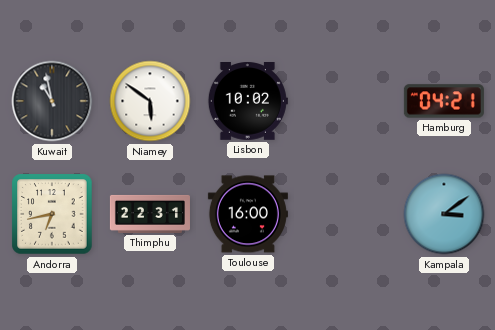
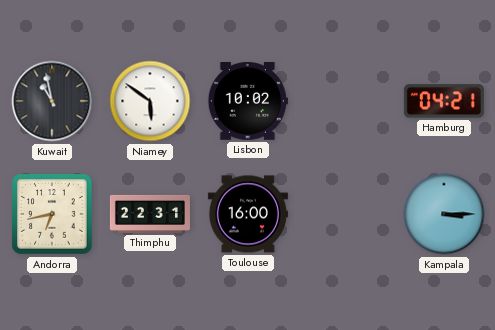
Kampala: 3:09 -> 3:15 (444, 214)
